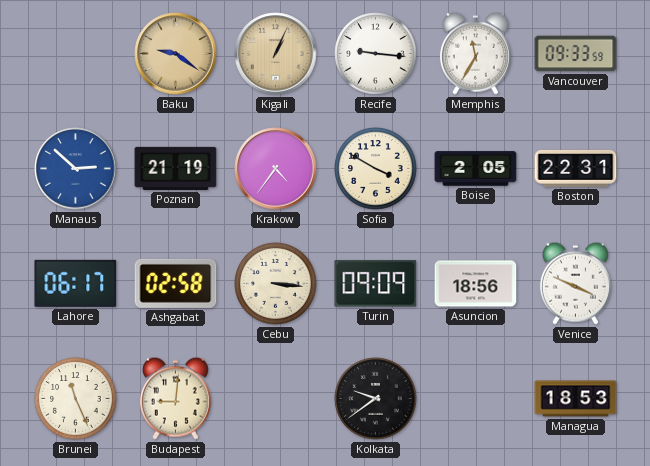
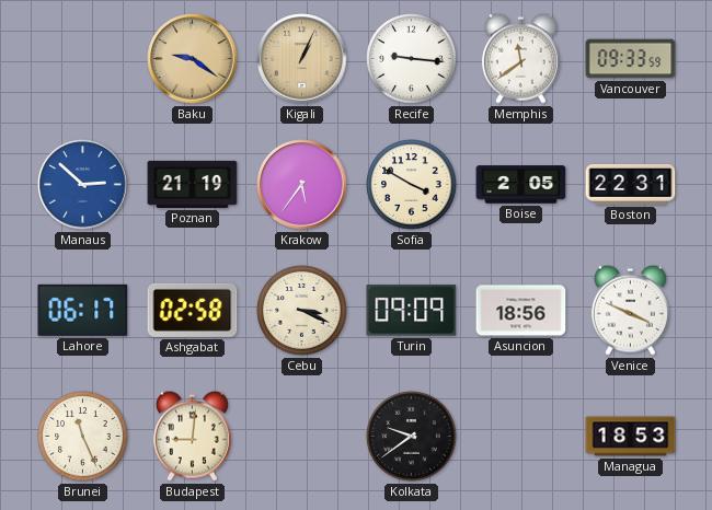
Memphis: 11:35 -> 11:39 (520, 58)
Krakow: 4:36 -> 5:36 (302, 185)
Cebu: 3:16 -> 3:19 (302, 311)
